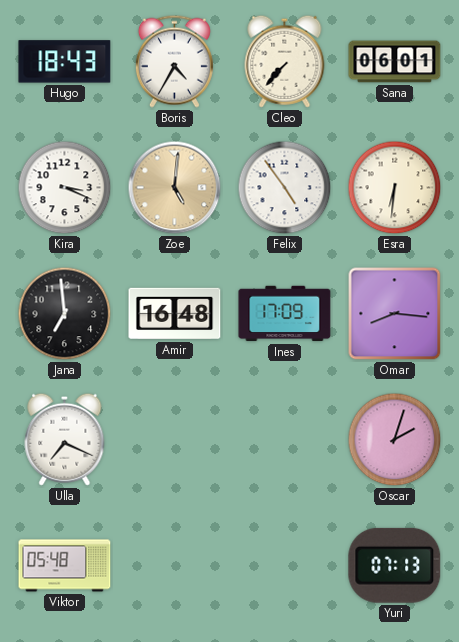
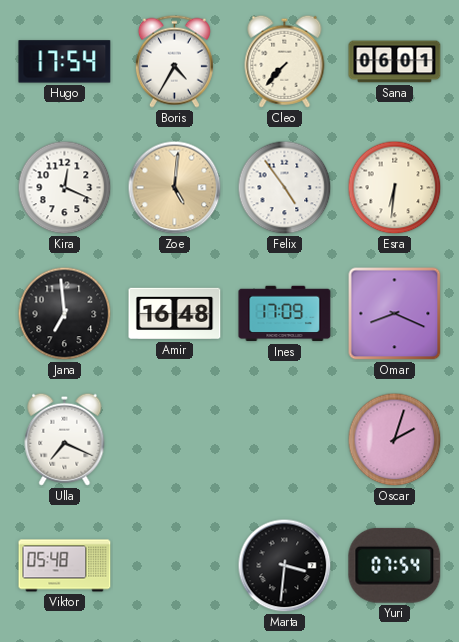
Hugo: 18:43 -> 17:54 (65, 62)
Kira: 3:19 -> 12:19 (65, 188)
Omar: 8:16 -> 8:19 (395, 314)
Marta: none -> 3:31 (285, 566)
Yuri: 07:13 -> 07:54 (395, 565)
